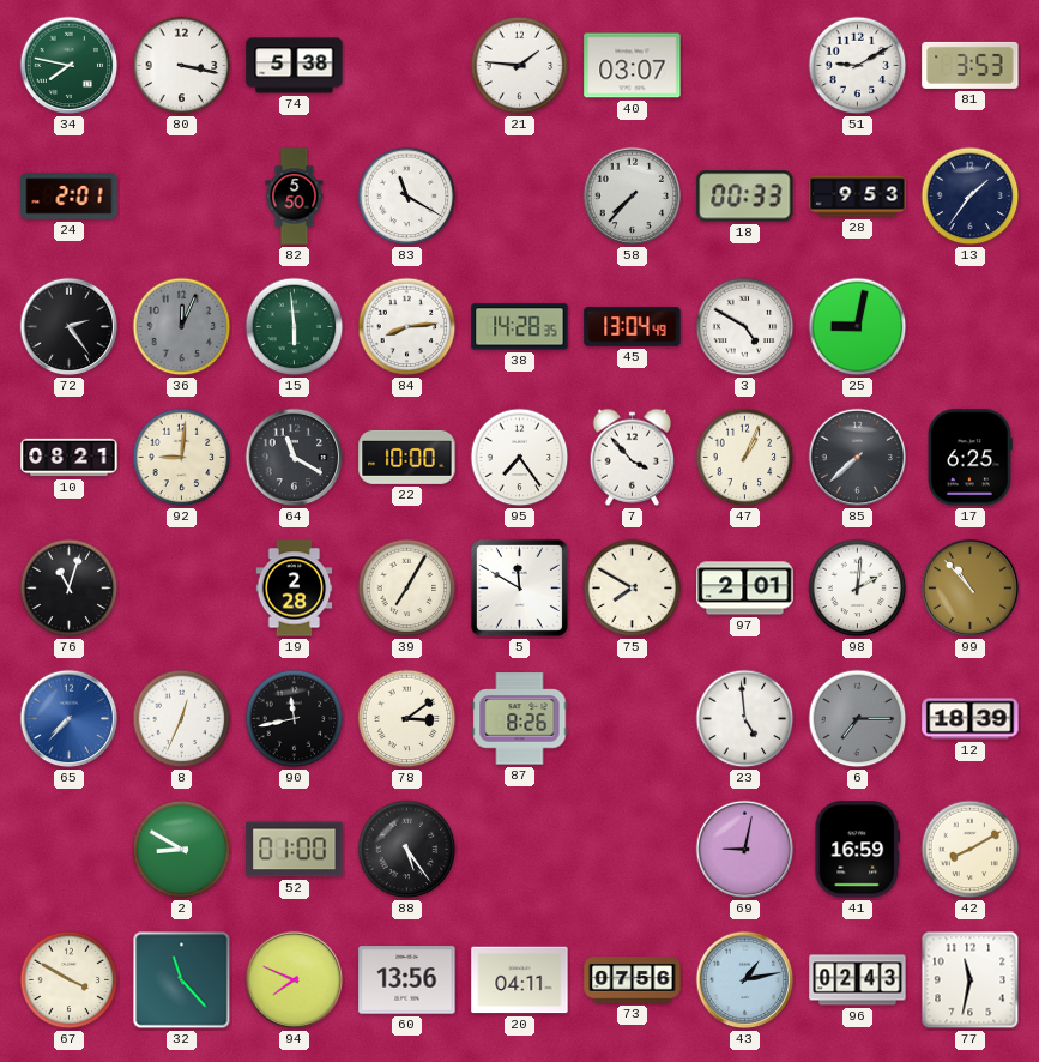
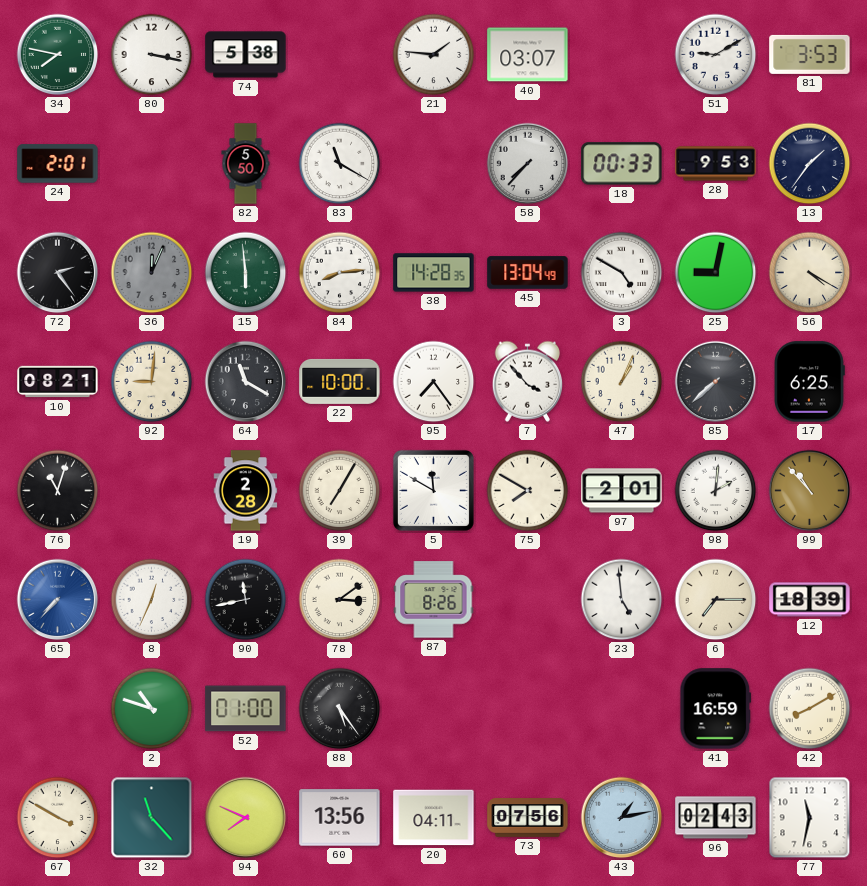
56: none -> 4:20 (810, 273)
6 dial: grey -> cream (716, 600)
2: 8:50 -> 10:48 (152, 709)
69: 9:02 -> none (745, 850)
